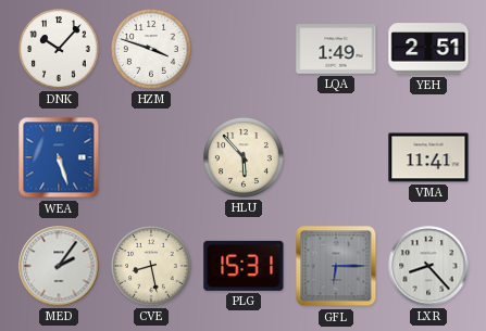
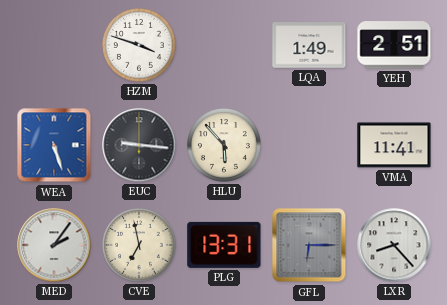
DNK: 10:07 -> none (60, 50)
EUC: none -> 9:16 (139, 145)
CVE: 8:28 -> 6:58 (140, 246)
PLG: 15:31 -> 13:31 (224, 245)
